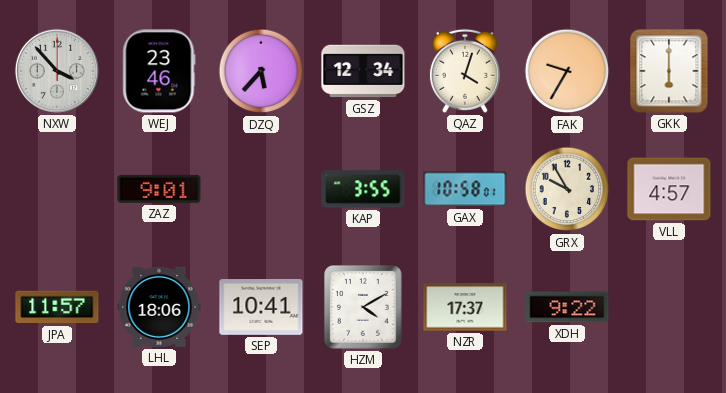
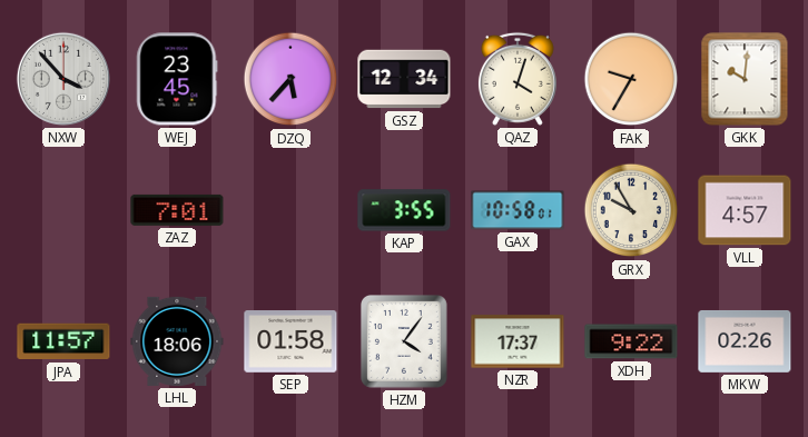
WEJ: 23:46 -> 23:45 (177, 79)
GKK: 6:00 -> 10:01 (745, 79)
ZAZ: 9:01 -> 7:01 (177, 210)
SEP: 10:41 -> 01:58 (290, 342)
HZM: 4:10 -> 4:06 (404, 342)
MKW: none -> 02:26 (745, 341)
